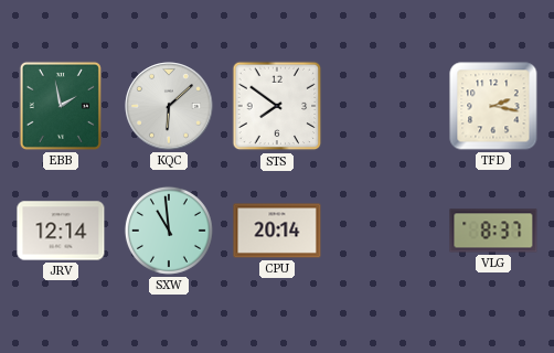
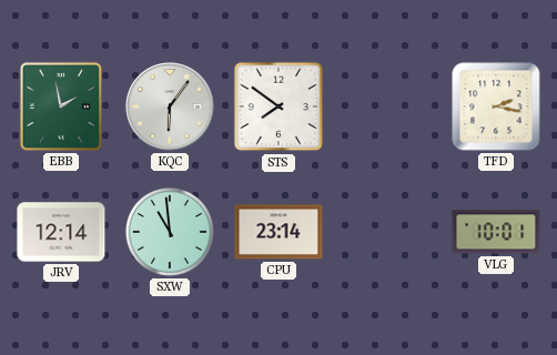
KQC: 6:08 -> 6:06 (170, 106)
CPU: 20:14 -> 23:14 (278, 232)
VLG: 8:37 -> 10:01 (496, 232)
